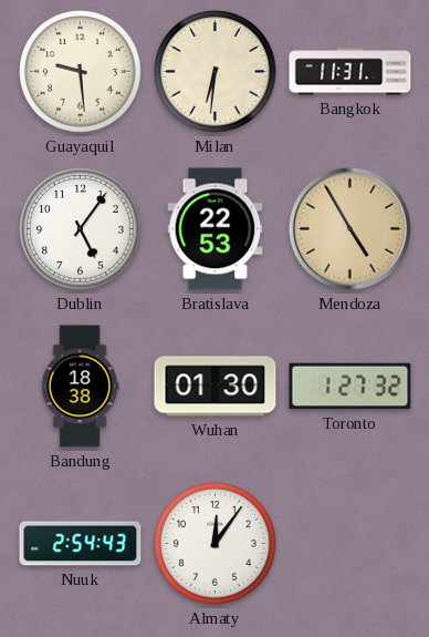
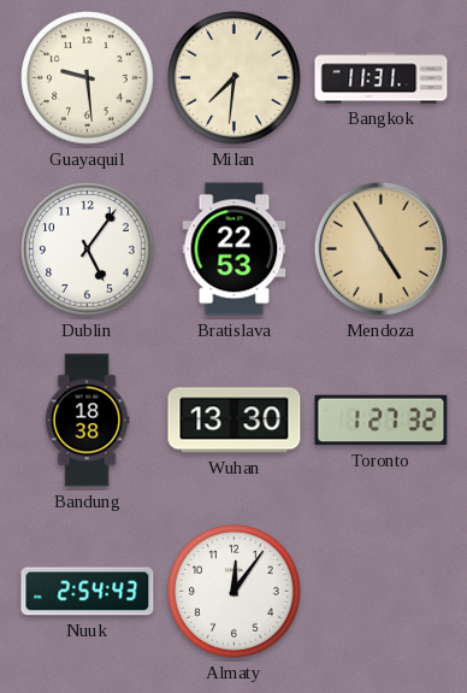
Milan: 6:31 -> 7:31 (235, 78)
Wuhan: 01:30 -> 13:30 (235, 421)
